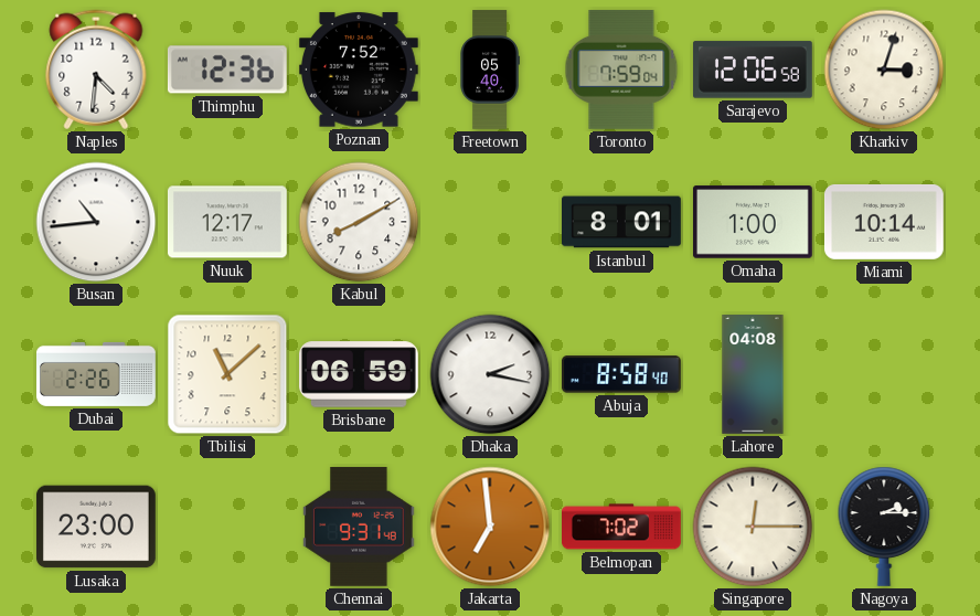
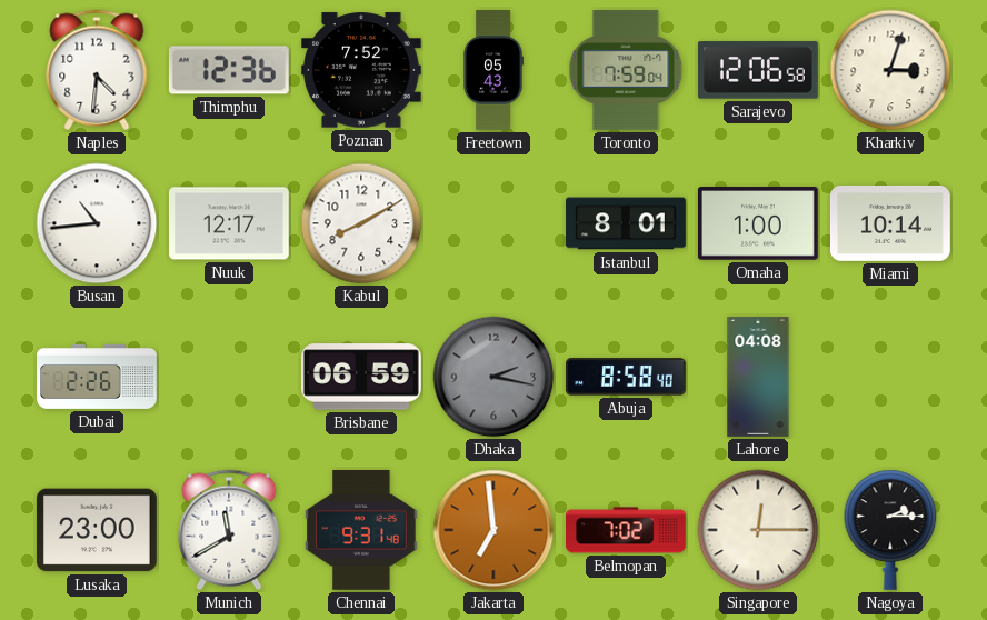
Freetown: 05:40 -> 05:43 (493, 70)
Tbilisi: 11:08 -> none (227, 374)
Dhaka dial: white -> grey (493, 377)
Munich: none -> 11:40 (229, 530)
